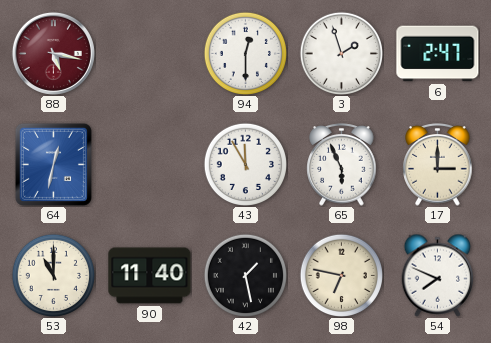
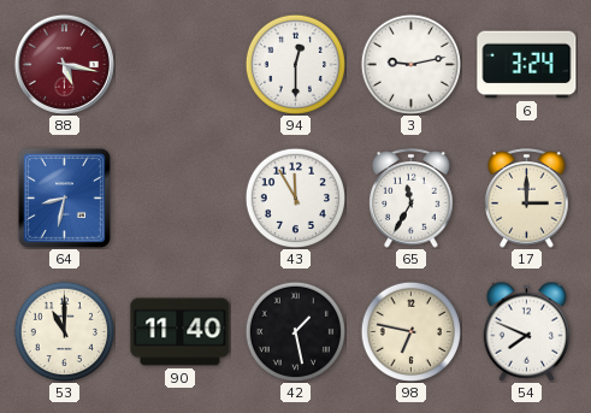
3: 1:57 -> 9:13 (410, 64)
6: 2:47 -> 3:24 (527, 65)
64: 12:32 -> 8:32 (64, 197)
65: 5:56 -> 11:35 (412, 199)
